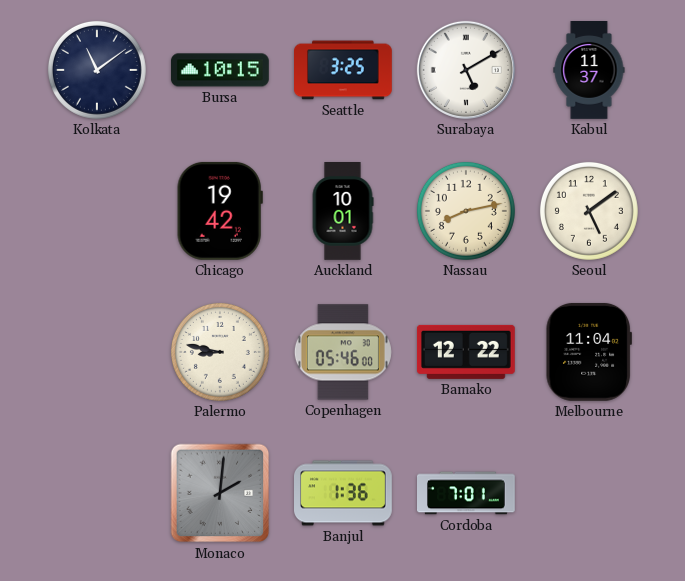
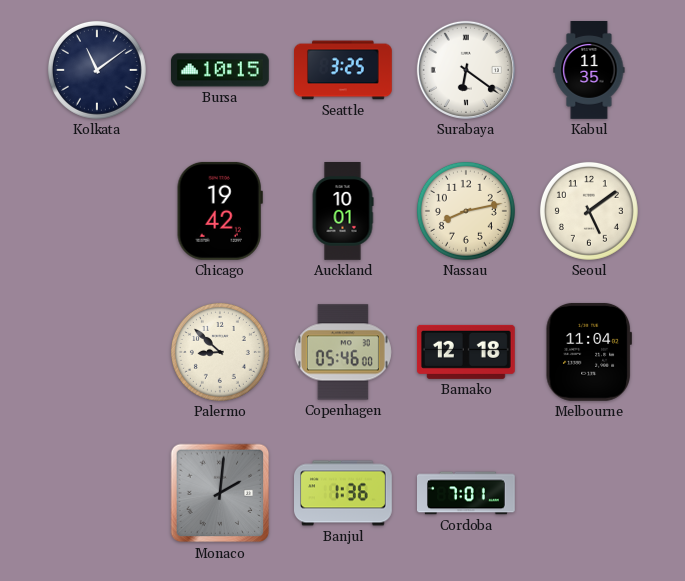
Surabaya: 5:10 -> 6:21 (466, 70)
Kabul: 11:37 -> 11:35 (589, 71)
Palermo: 8:47 -> 8:52 (220, 352)
Bamako: 12:22 -> 12:18 (466, 352)
